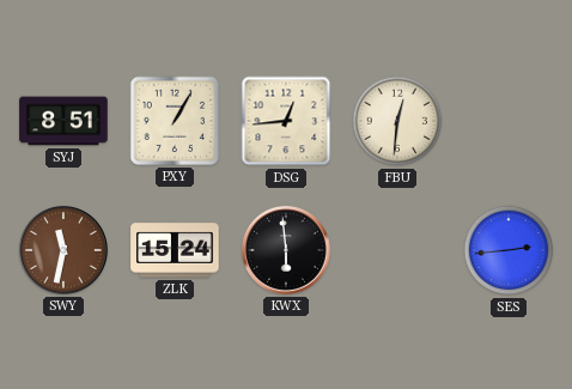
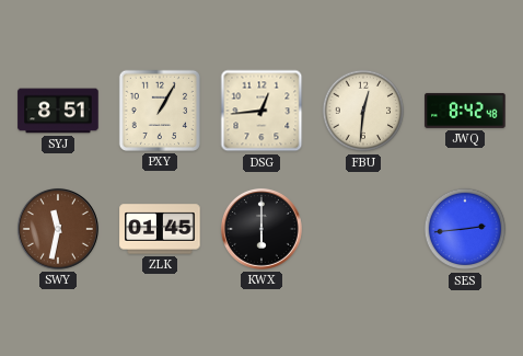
JWQ: none -> 8:42 (465, 111)
ZLK: 15:24 -> 01:45 (160, 229)
KWX: 5:59 -> 6:00 (261, 229)
